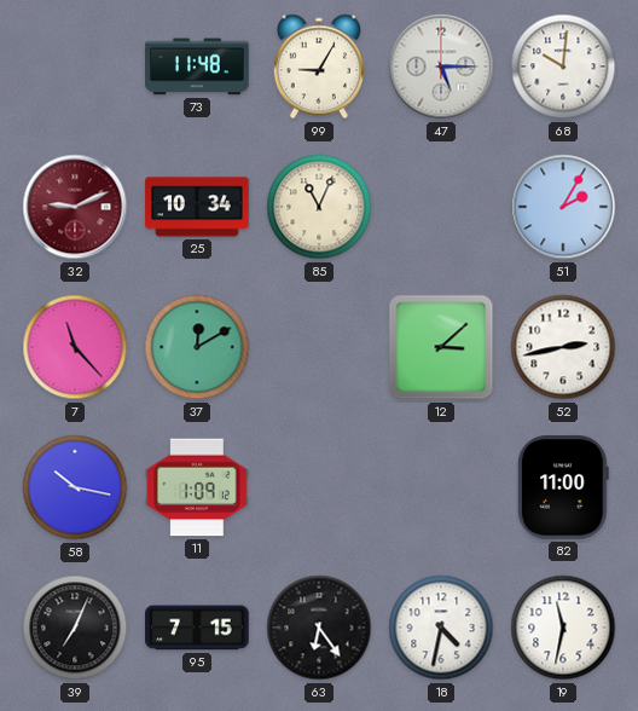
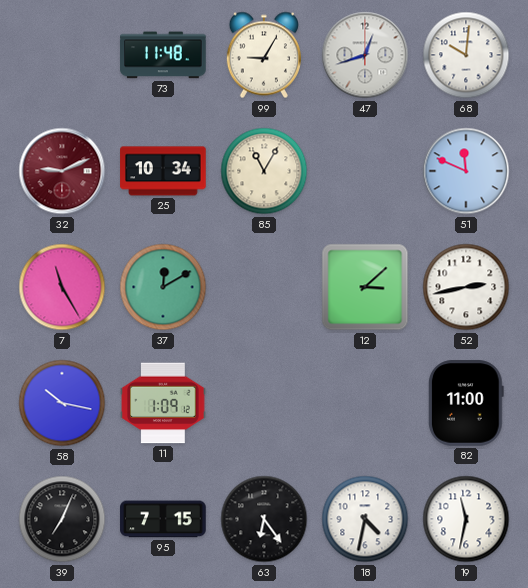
47: 5:15 -> 12:42 (365, 55)
85: 11:04 -> 11:05 (264, 171)
51: 2:05 -> 11:49 (466, 171)
7: 11:23 -> 11:25 (62, 287)
